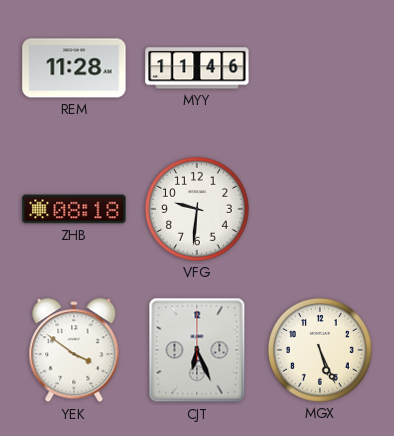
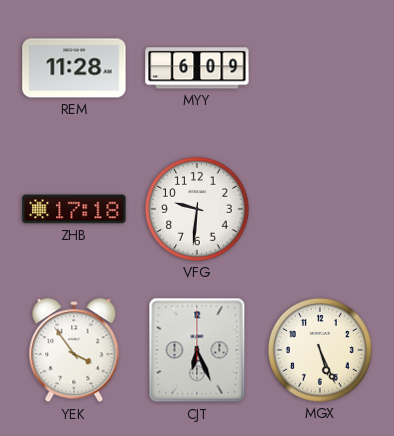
MYY: 11:46 -> 6:09 (197, 68)
ZHB: 08:18 -> 17:18 (74, 209)
YEK: 3:51 -> 3:54 (74, 351)
